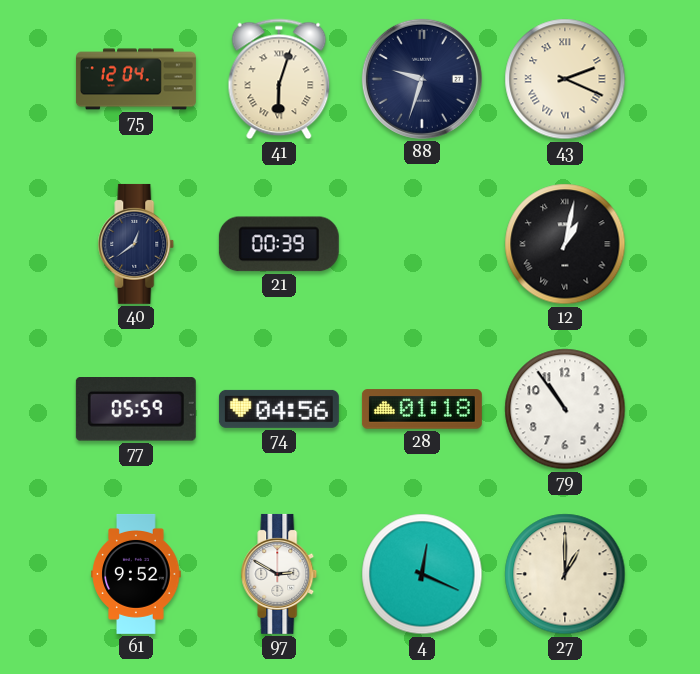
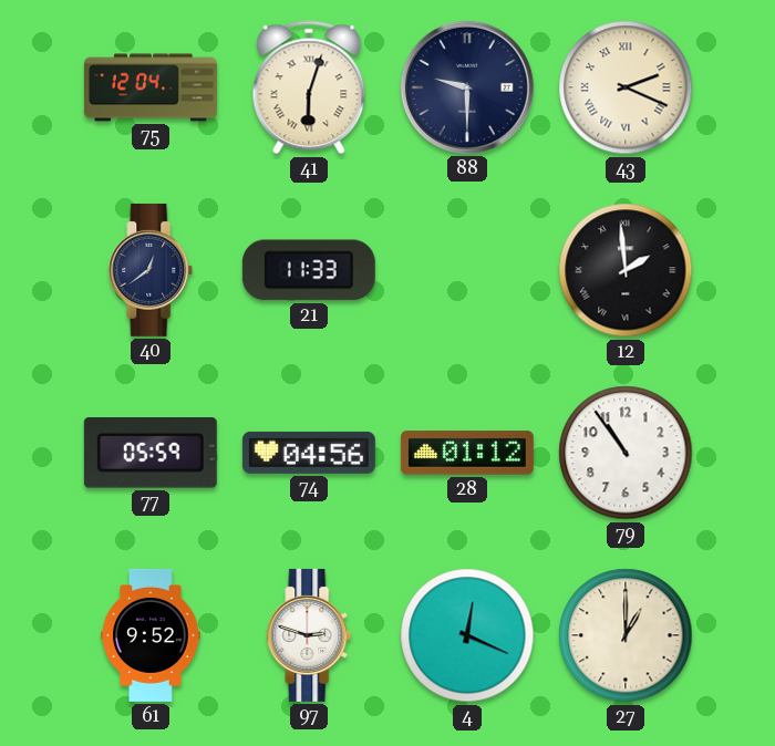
88: 9:33 -> 9:30 (467, 87)
21: 00:39 -> 11:33 (309, 270)
12: 1:02 -> 1:59 (626, 270)
28: 01:18 -> 01:12 (467, 453)
97: 2:50 -> 2:48 (309, 635)
